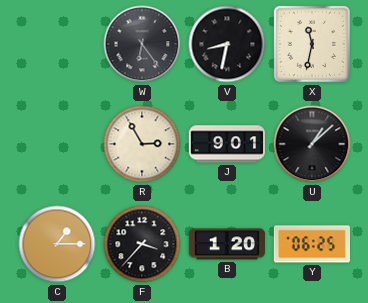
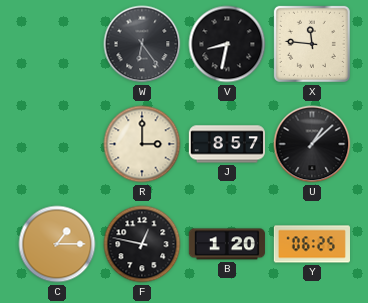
X: 11:32 -> 11:46 (312, 44)
R: 2:55 -> 3:00 (142, 144)
J: 9:01 -> 8:57 (226, 144)
F: 3:37 -> 12:47 (142, 244)
